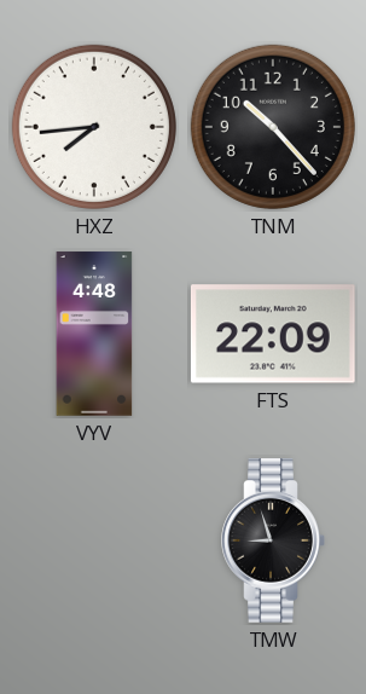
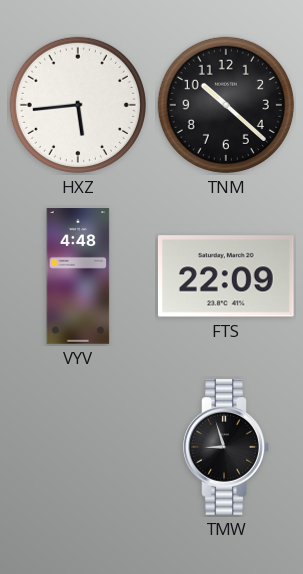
HXZ: 7:44 -> 5:44 (78, 105)
TNM: 10:23 -> 10:22 (226, 105)
